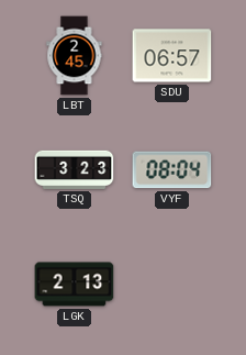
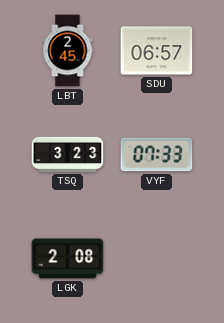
VYF: 08:04 -> 07:33 (157, 155)
LGK: 2:13 -> 2:08 (68, 259)
